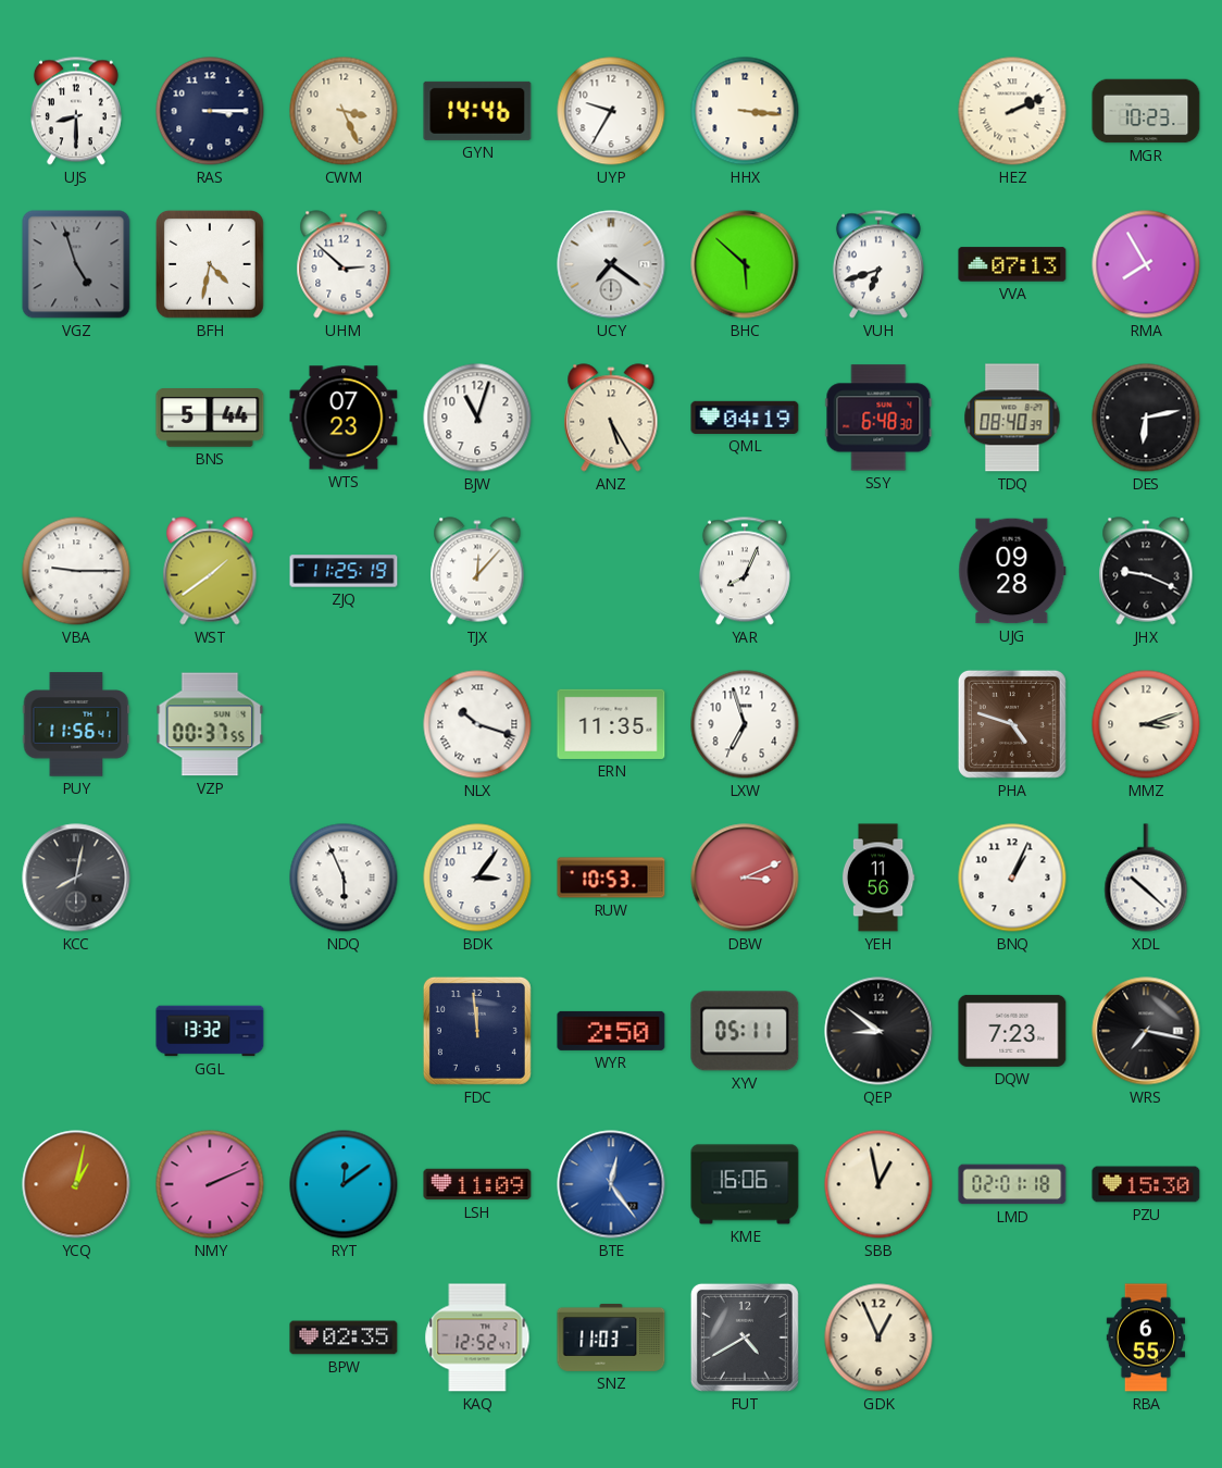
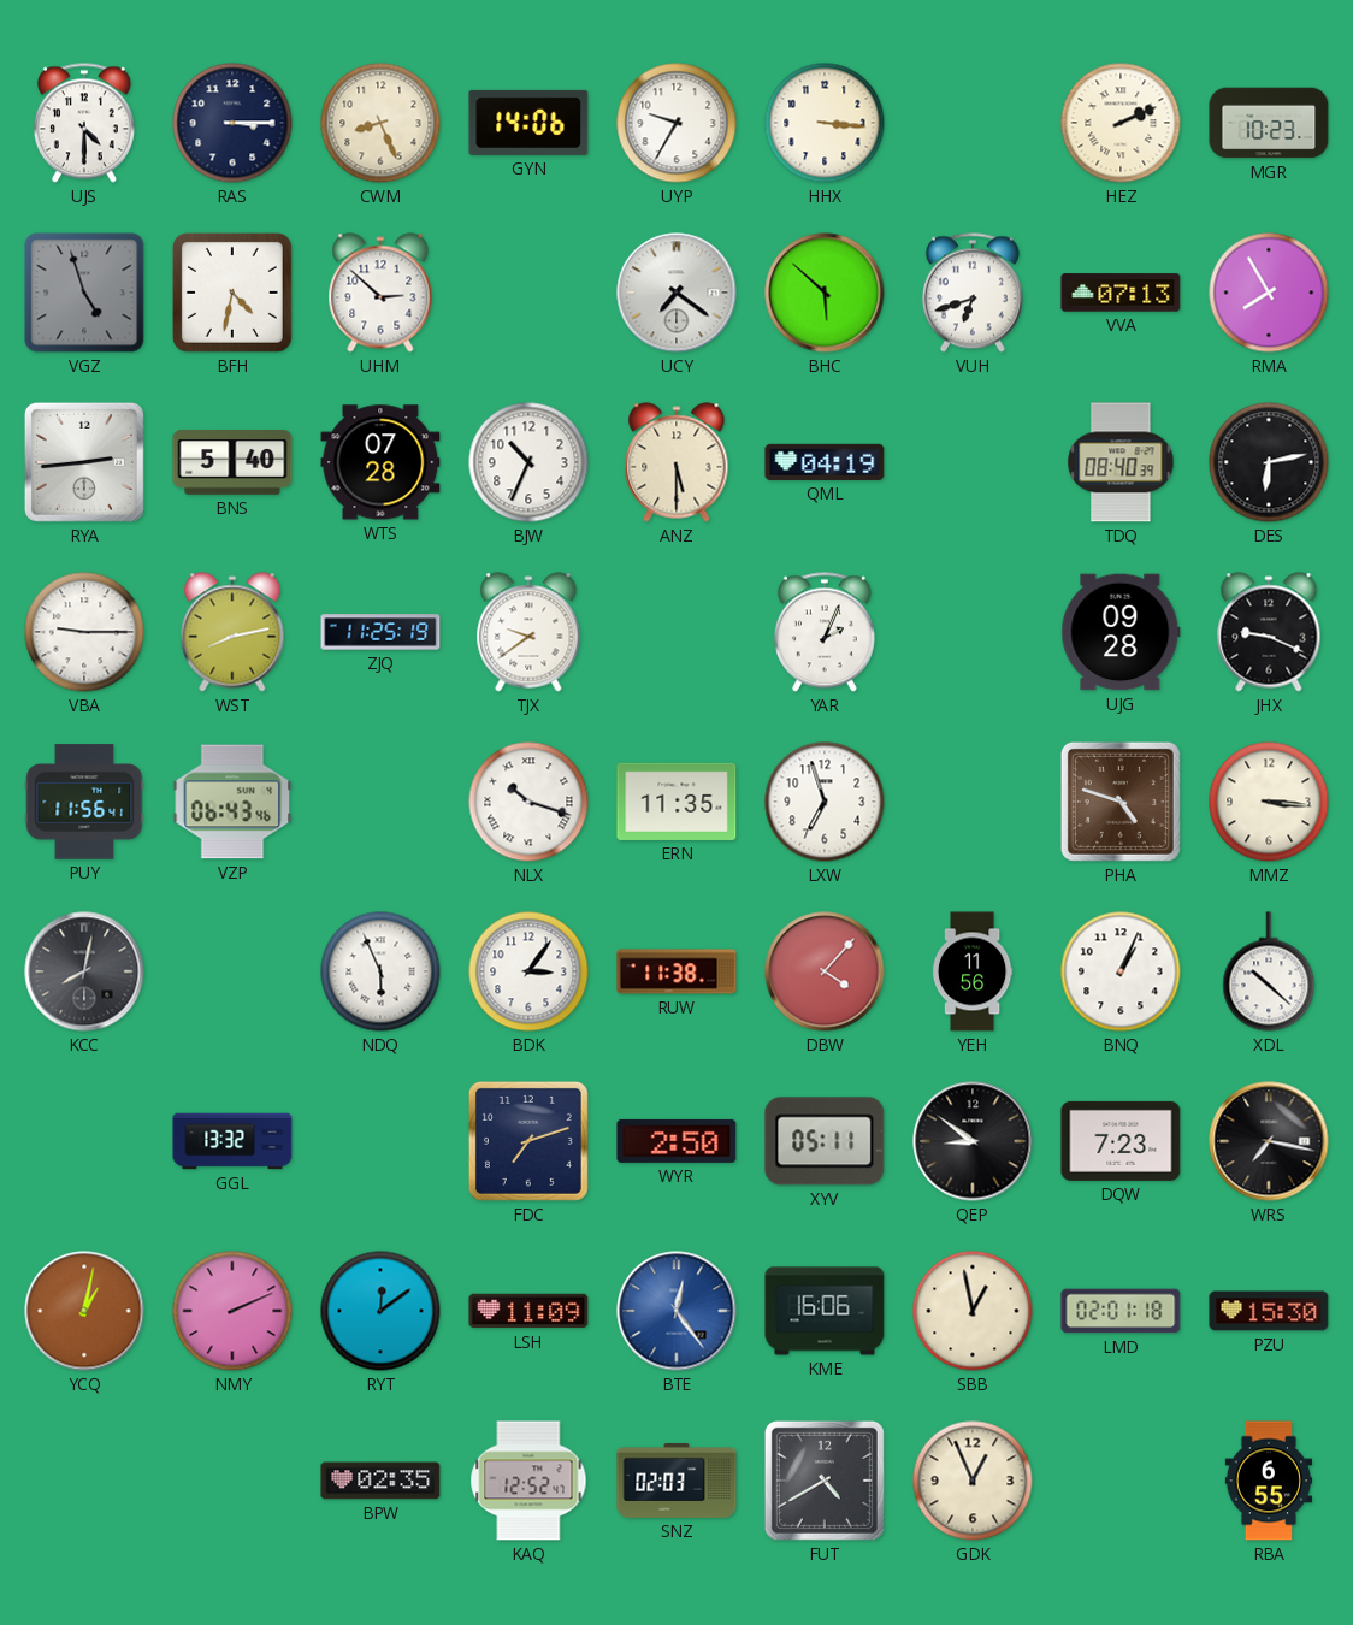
UJS: 8:30 -> 4:30 (84, 123)
CWM: 3:26 -> 8:26 (380, 123)
GYN: 14:46 -> 14:06 (528, 123)
RYA: none -> 2:44 (84, 462)
BNS: 5:44 -> 5:40 (232, 463)
WTS: 07:23 -> 07:28 (380, 462)
BJW: 11:03 -> 10:34 (528, 462)
ANZ: 5:25 -> 5:30 (676, 462)
SSY: 6:48 -> none (878, 418)
WST: 1:39 -> 8:13 (232, 632)
TJX: 12:07 -> 9:39 (528, 632)
YAR: 8:04 -> 2:04 (825, 632)
VZP: 00:37 -> 06:43 (232, 802)
MMZ: 3:12 -> 3:16 (1269, 802)
RUW: 10:53 -> 11:38 (676, 971)
DBW: 3:11 -> 4:07 (825, 971)
FDC: 11:59 -> 7:12 (528, 1141)
SNZ: 11:03 -> 02:03 (676, 1481)
